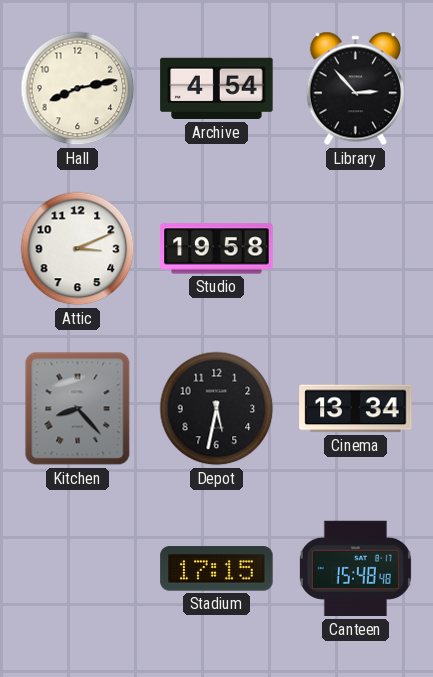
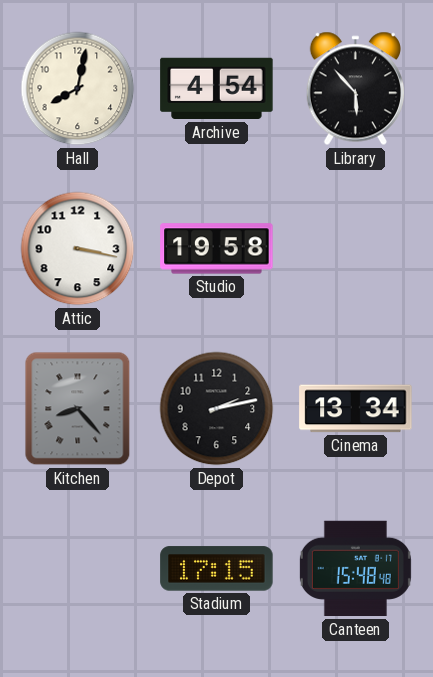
Hall: 8:13 -> 8:02 (78, 89)
Library: 2:53 -> 5:53 (355, 89)
Attic: 3:11 -> 3:17 (78, 249)
Depot: 5:32 -> 2:13 (217, 409)
